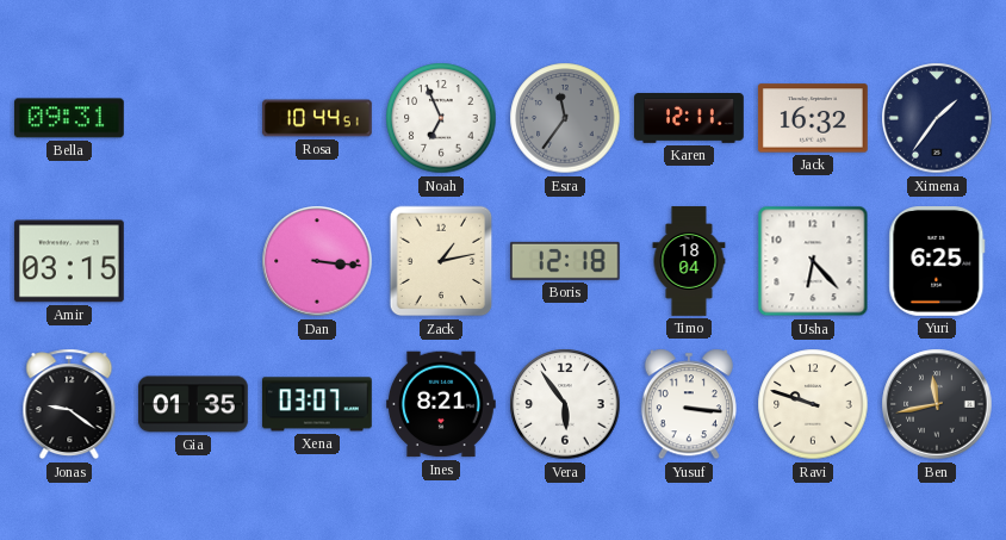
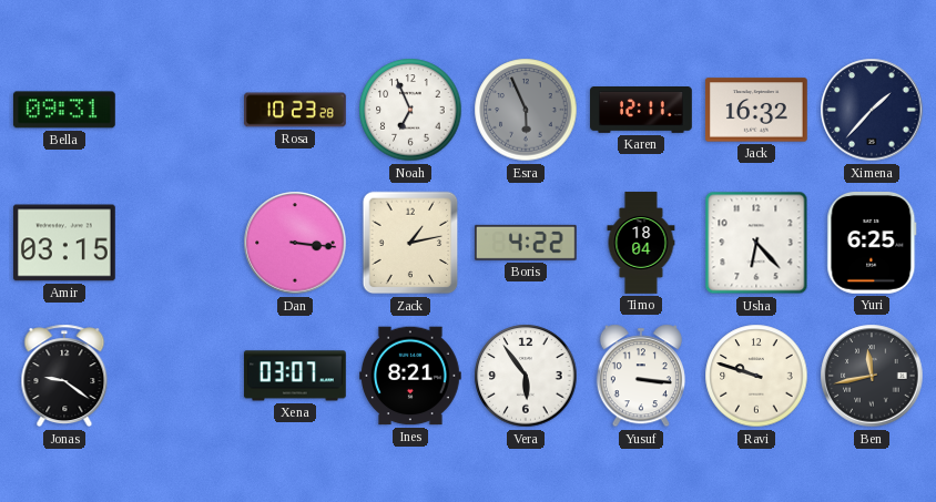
Rosa: 10:44 -> 10:23 (295, 110)
Esra: 11:36 -> 5:56 (526, 110)
Ximena: 1:36 -> 1:37 (872, 110)
Boris: 12:18 -> 4:22 (526, 243)
Gia: 01:35 -> none (193, 404)
